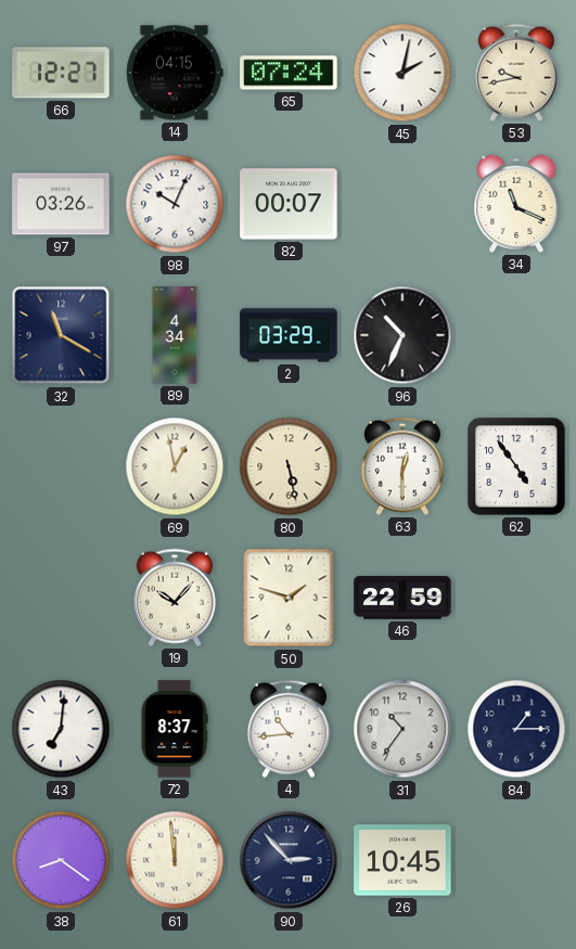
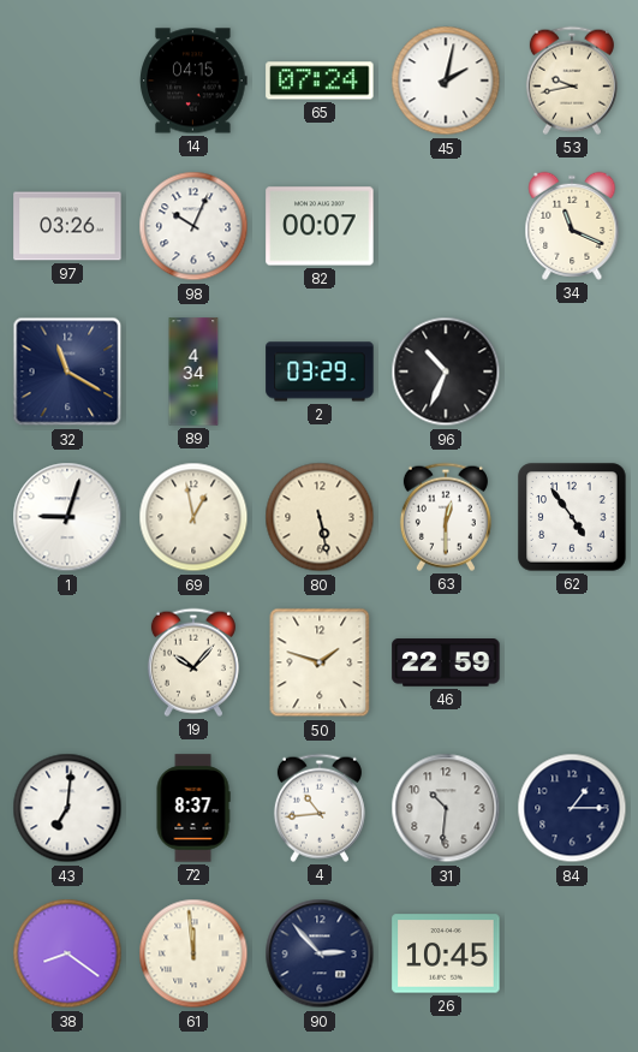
66: 12:27 -> none (61, 73)
1: none -> 9:03 (67, 517)
31: 10:36 -> 10:31 (446, 808)
